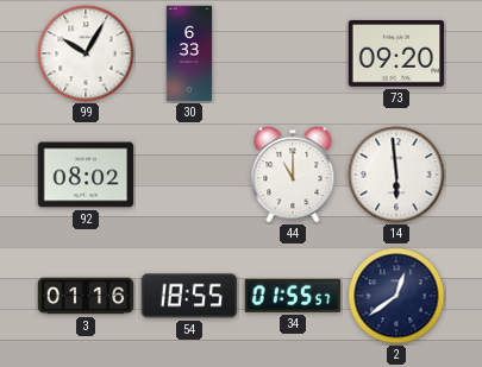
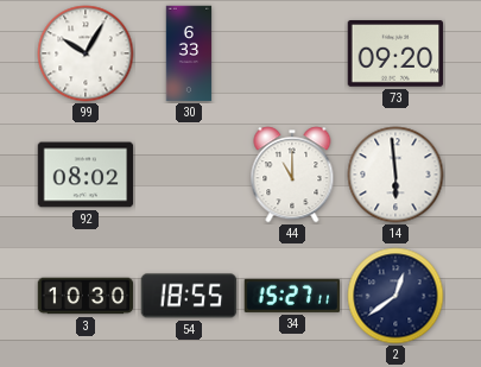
3: 01:16 -> 10:30 (86, 296)
34: 01:55 -> 15:27 (292, 296)
